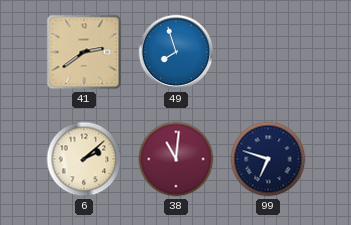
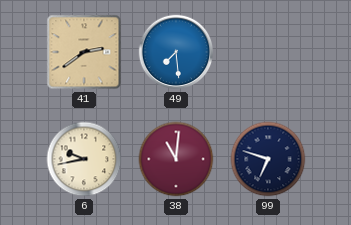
49: 7:57 -> 7:29 (176, 52)
6: 2:08 -> 9:43 (84, 159)
